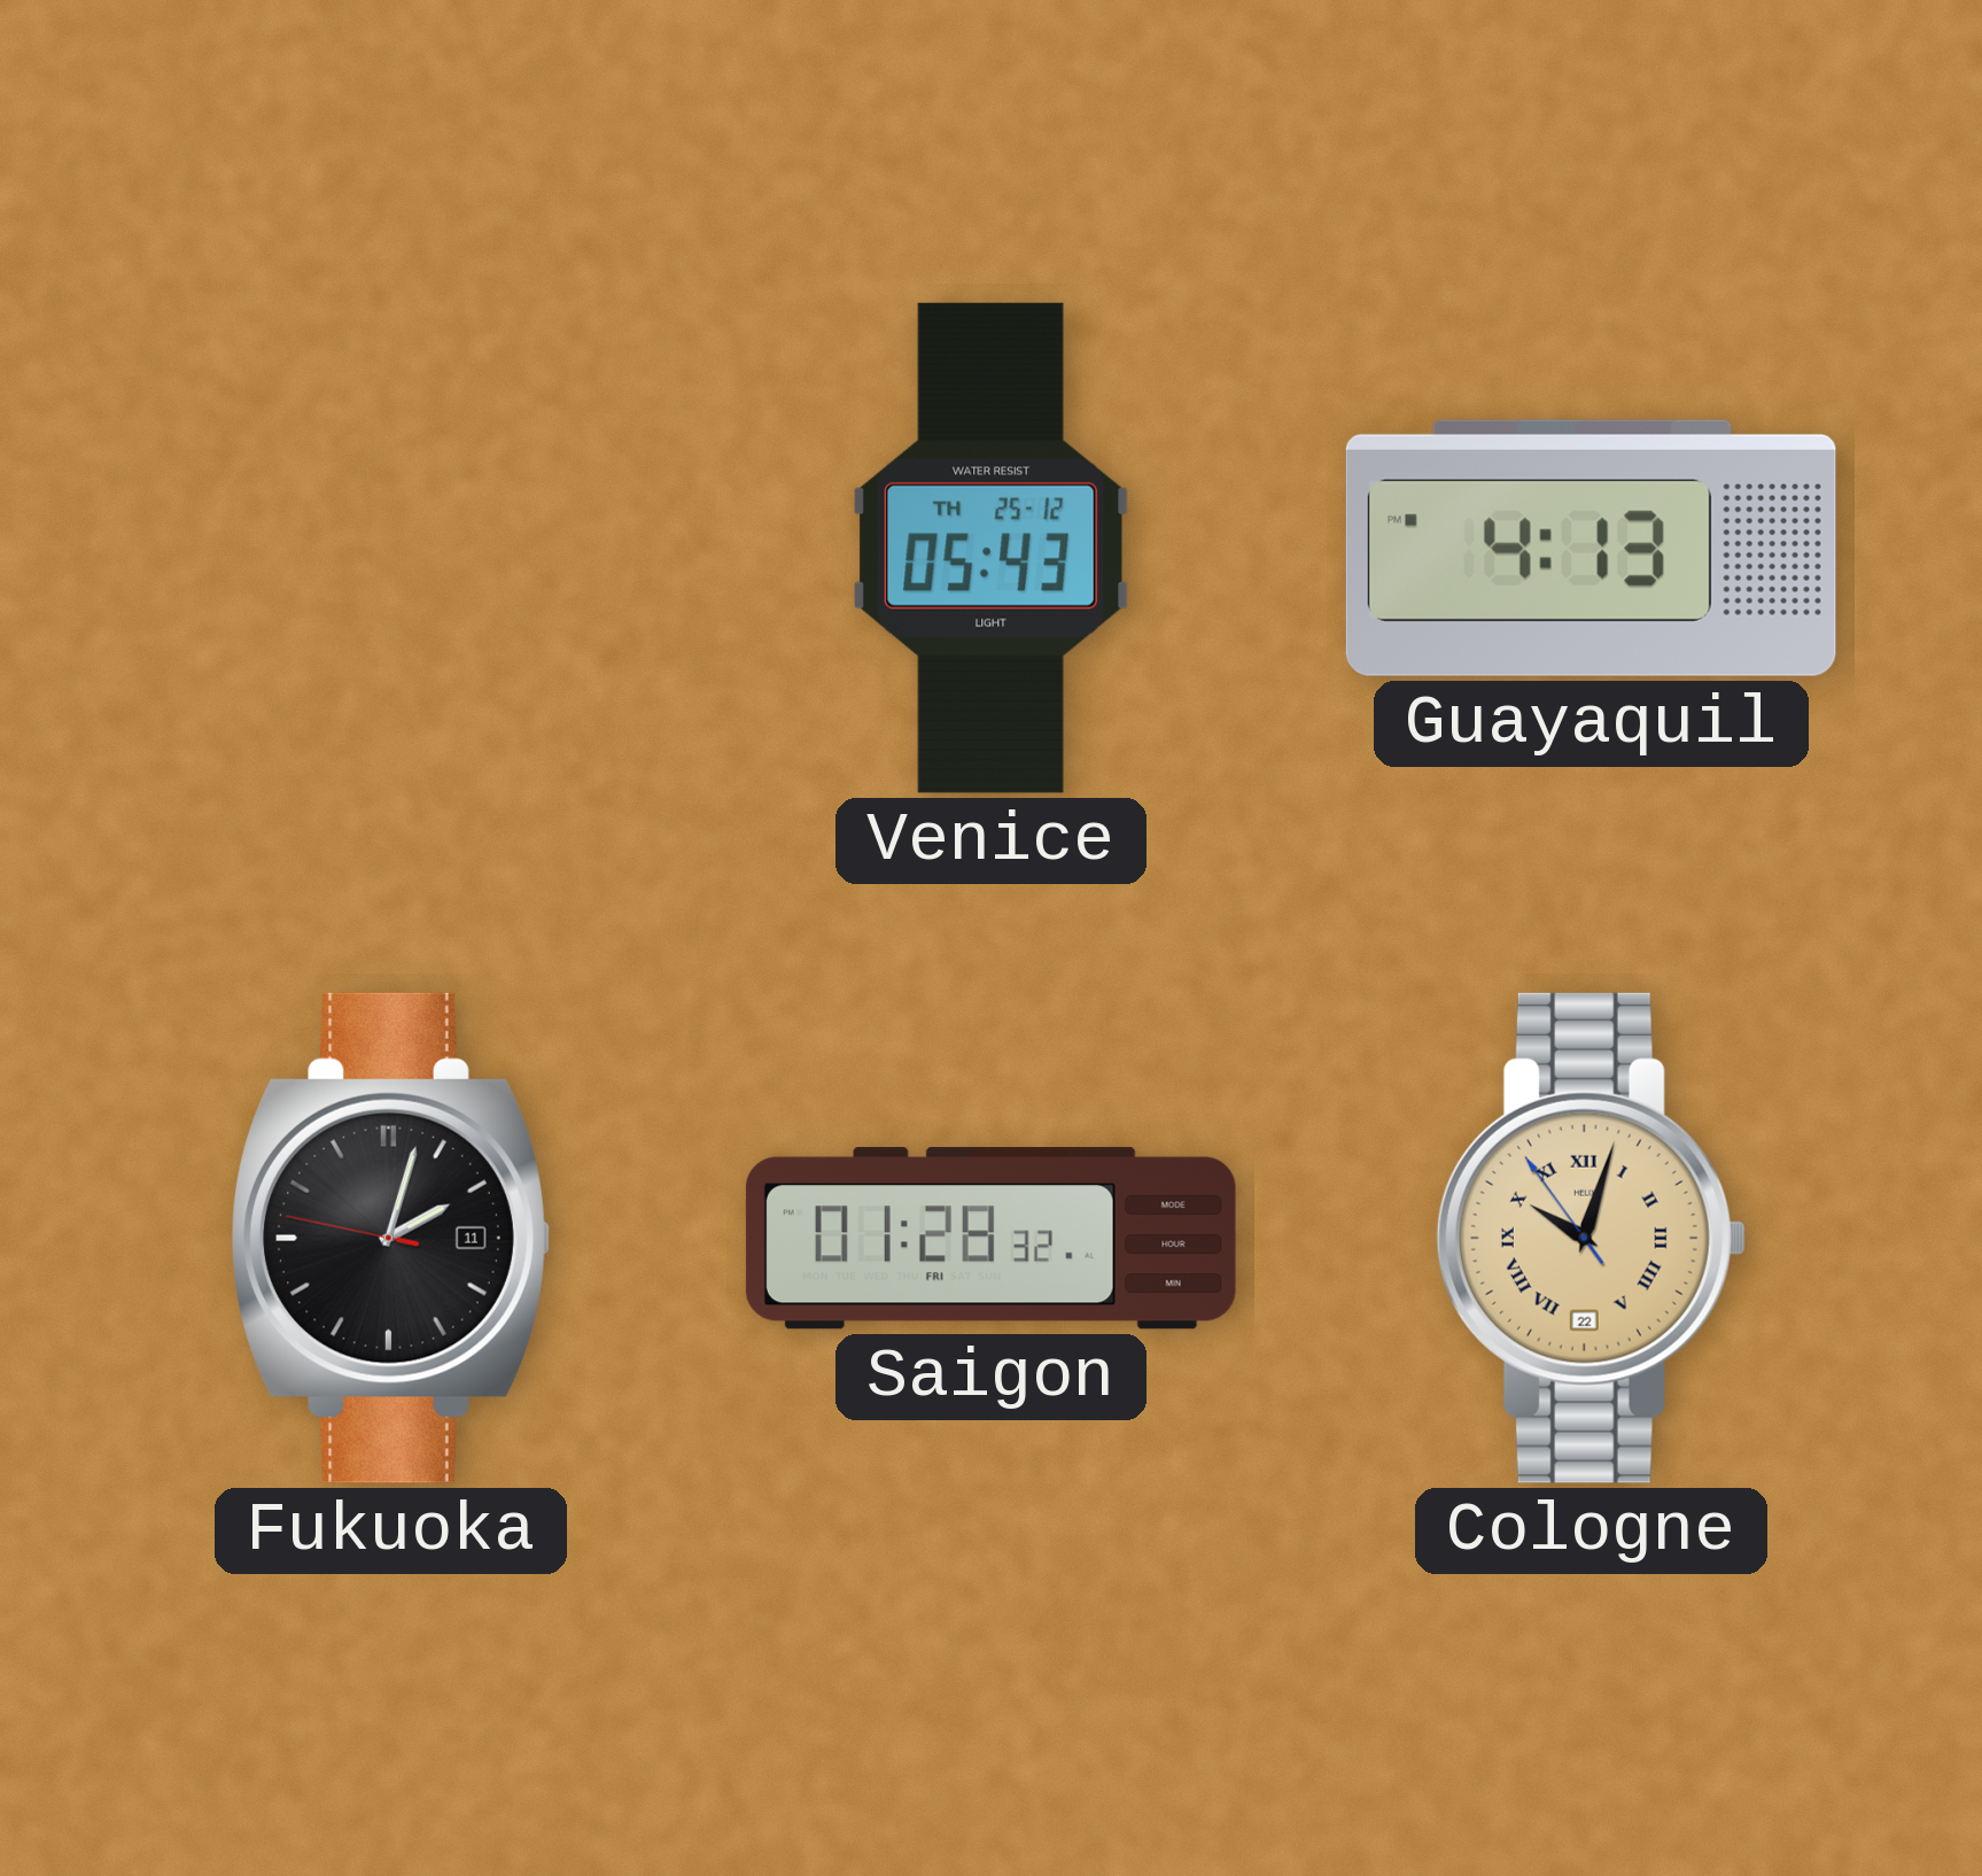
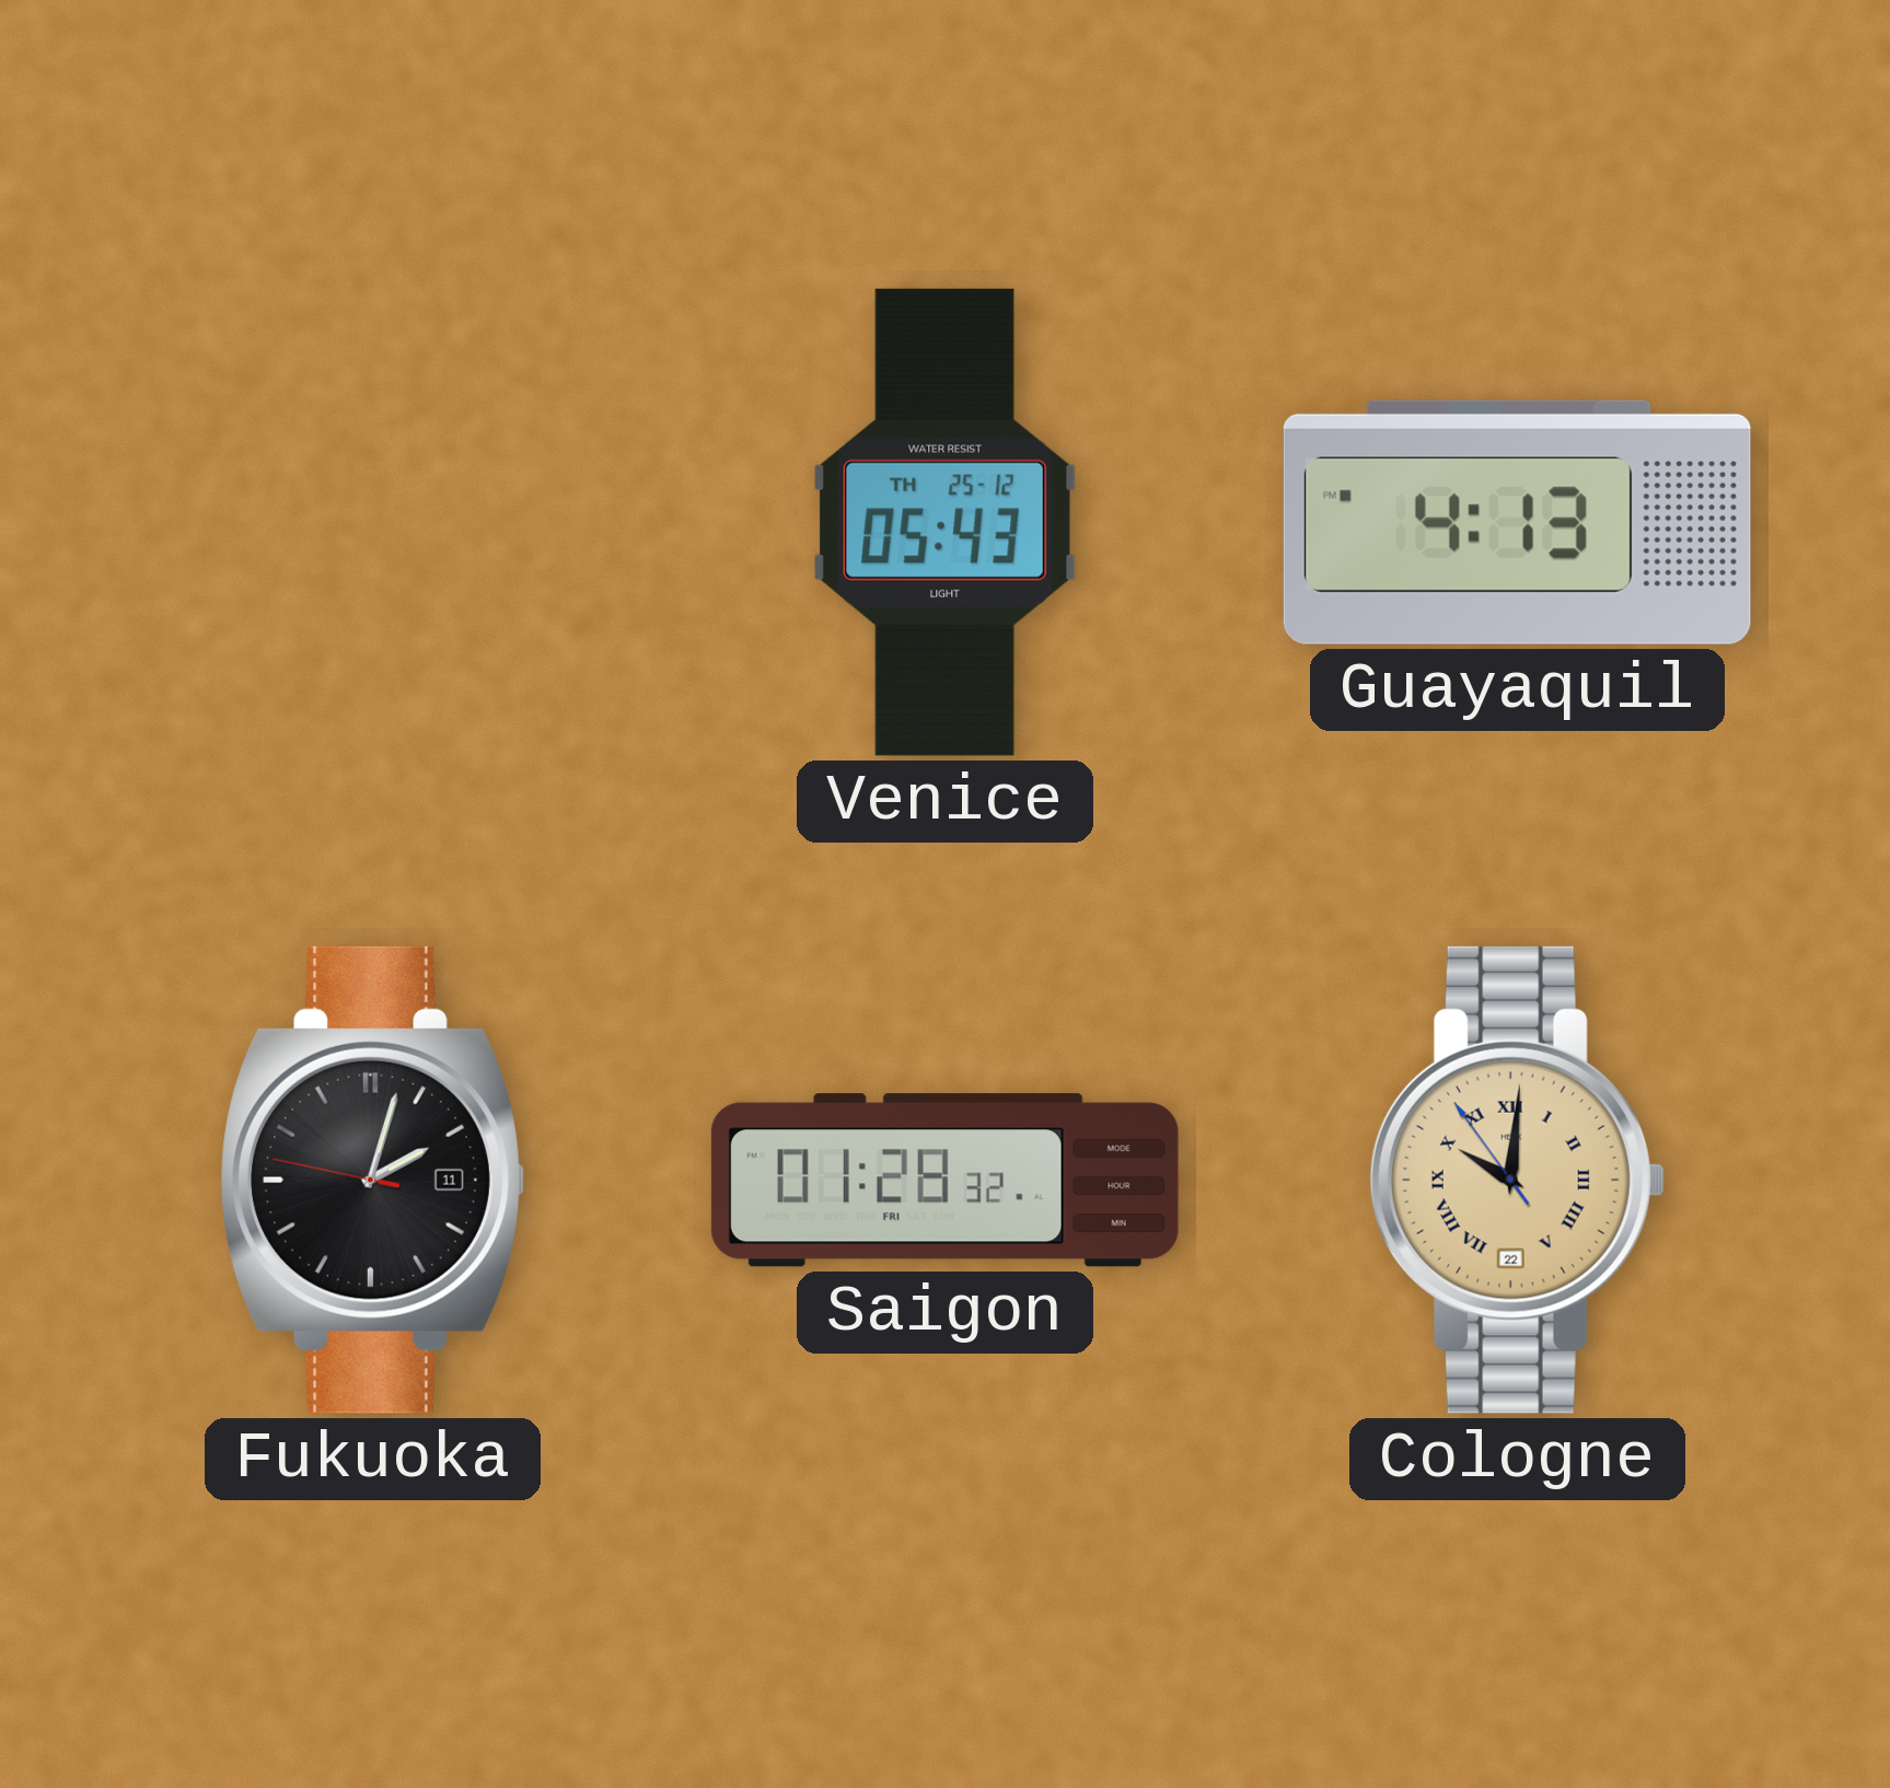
Cologne: 10:02 -> 10:00 (1517, 1180)
